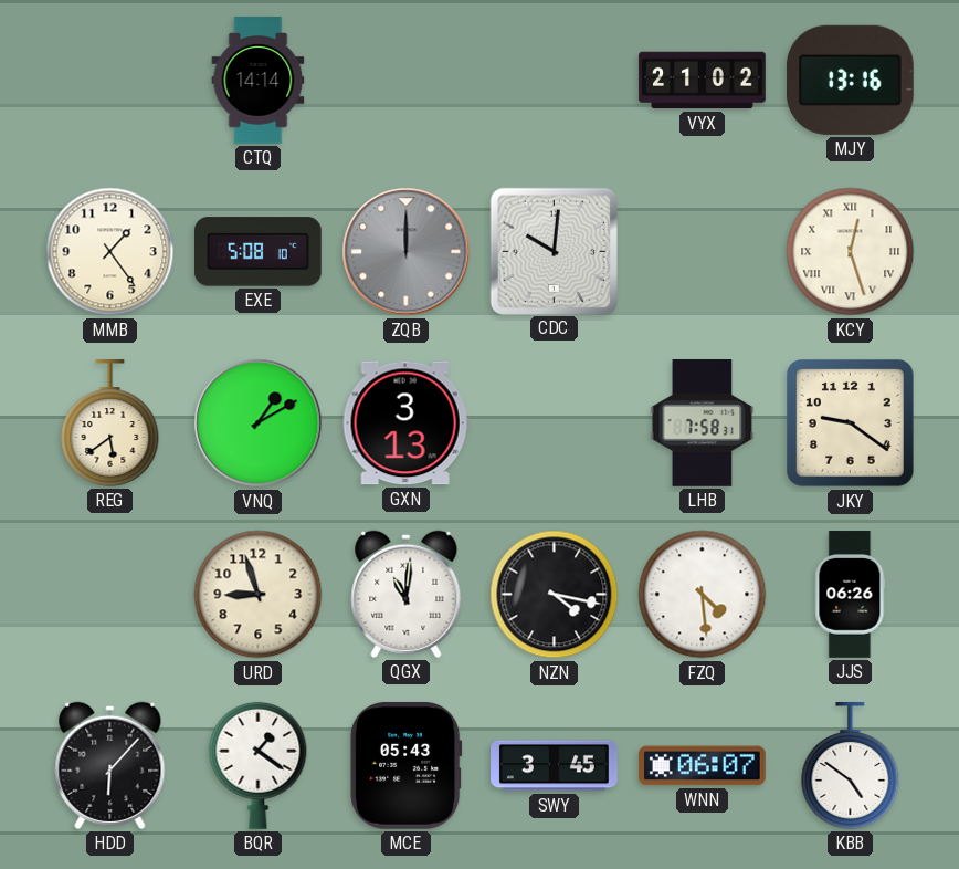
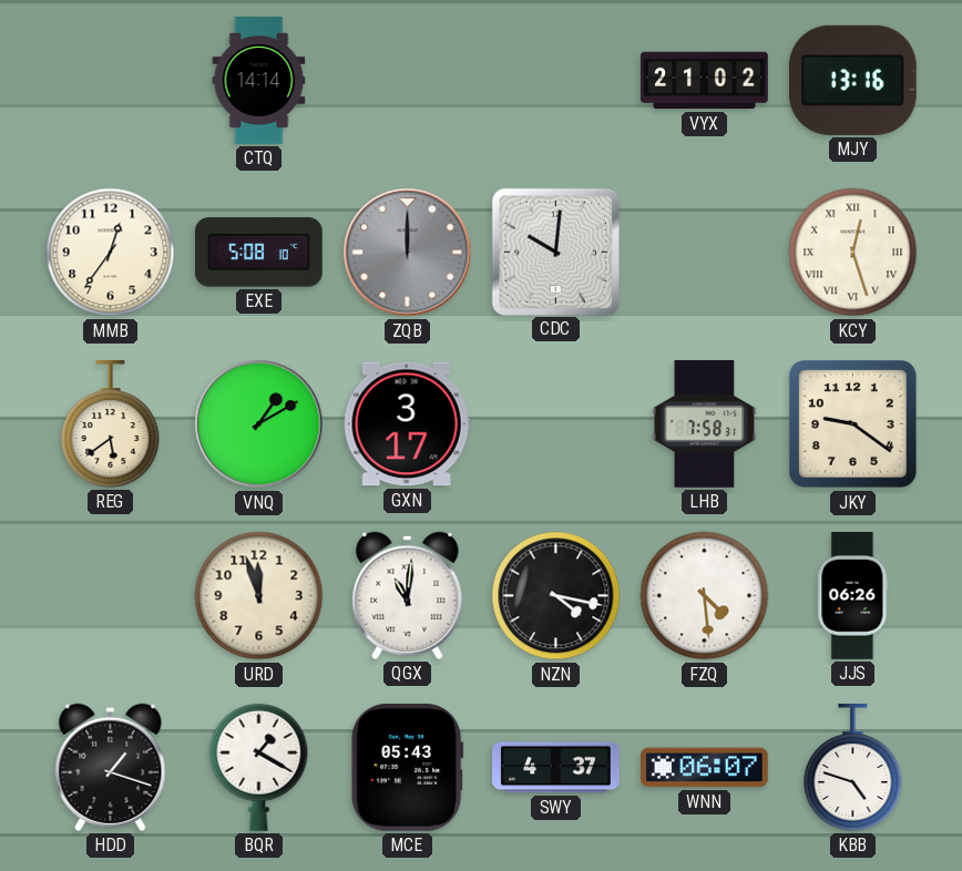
MMB: 1:24 -> 12:36 (111, 253)
GXN: 3:13 -> 3:17 (407, 424)
URD: 8:57 -> 11:57 (259, 596)
HDD: 6:07 -> 1:18 (111, 767)
BQR: 1:21 -> 1:20 (259, 767)
SWY: 3:45 -> 4:37 (556, 768)
KBB: 4:51 -> 4:48 (853, 768)
